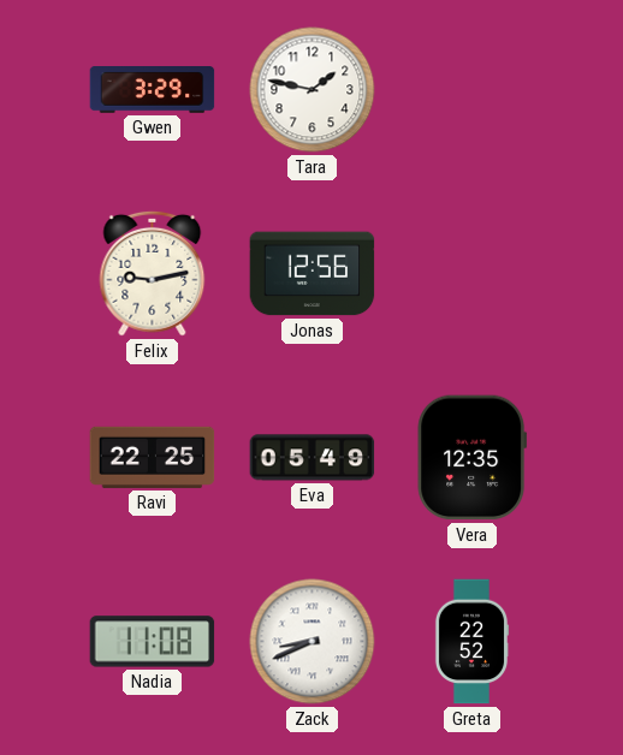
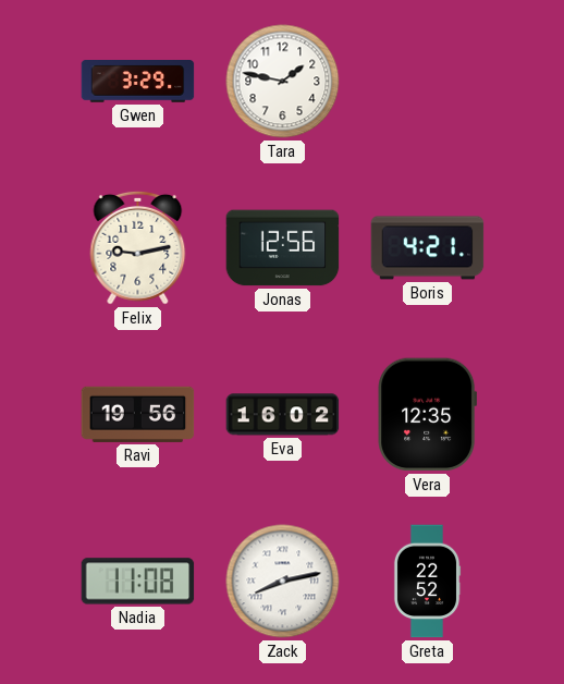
Boris: none -> 4:21 (428, 248)
Ravi: 22:25 -> 19:56 (138, 414)
Eva: 05:49 -> 16:02 (283, 415)
Zack: 8:41 -> 8:13 (283, 582)
